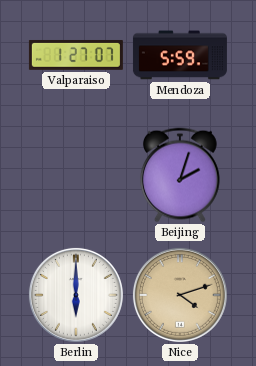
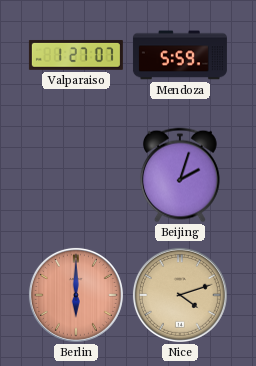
Berlin dial: white -> salmon (76, 295)
